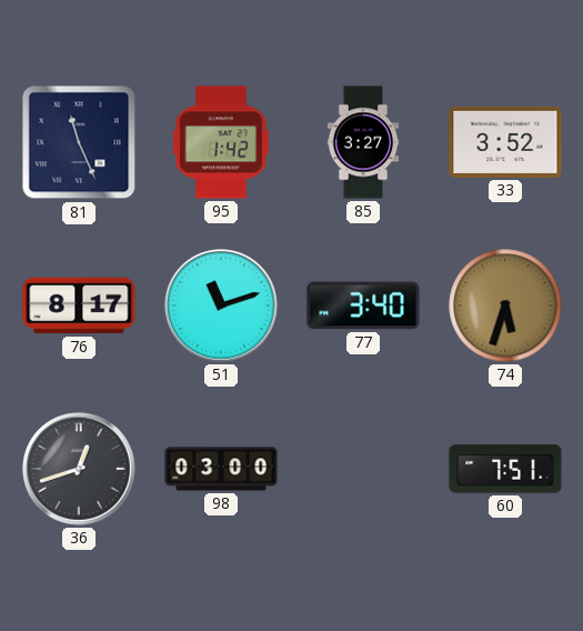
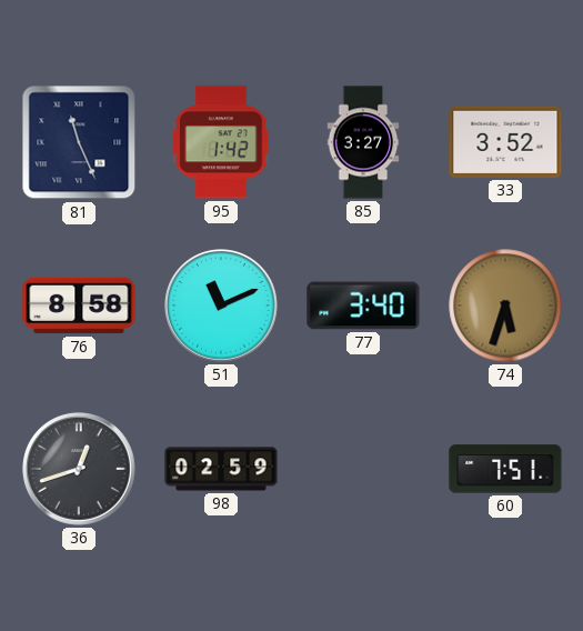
76: 8:17 -> 8:58 (79, 306)
51: 11:12 -> 11:11 (221, 306)
98: 03:00 -> 02:59 (221, 469)
